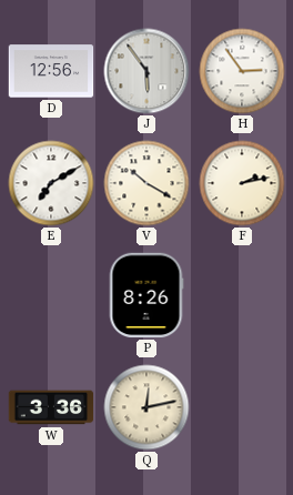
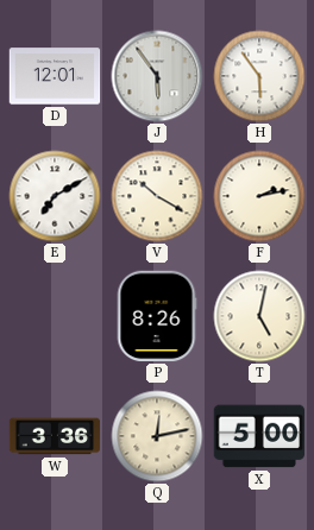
D: 12:56 -> 12:01 (55, 76)
H: 2:54 -> 5:54 (259, 76)
T: none -> 5:02 (259, 316)
X: none -> 5:00 (259, 436)
